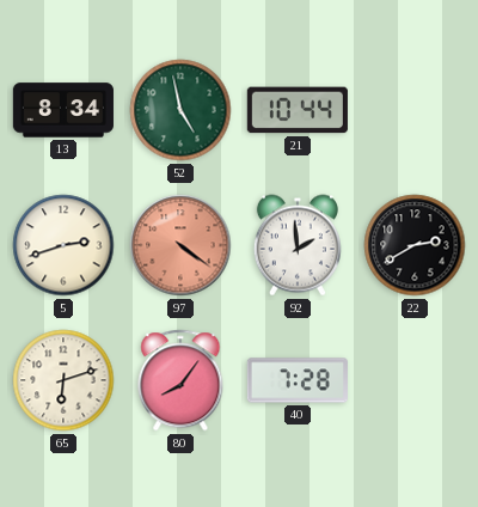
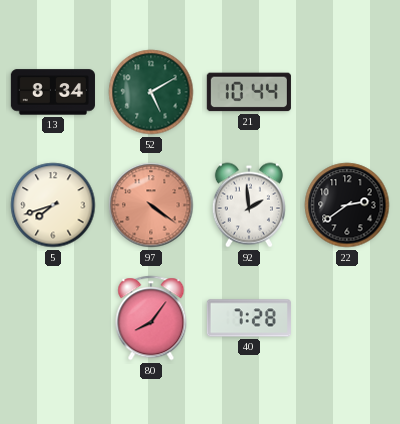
52: 4:58 -> 5:10 (151, 92)
5: 2:42 -> 7:42 (53, 205)
22: 2:40 -> 2:39 (347, 205)
65: 6:12 -> none (63, 380)
